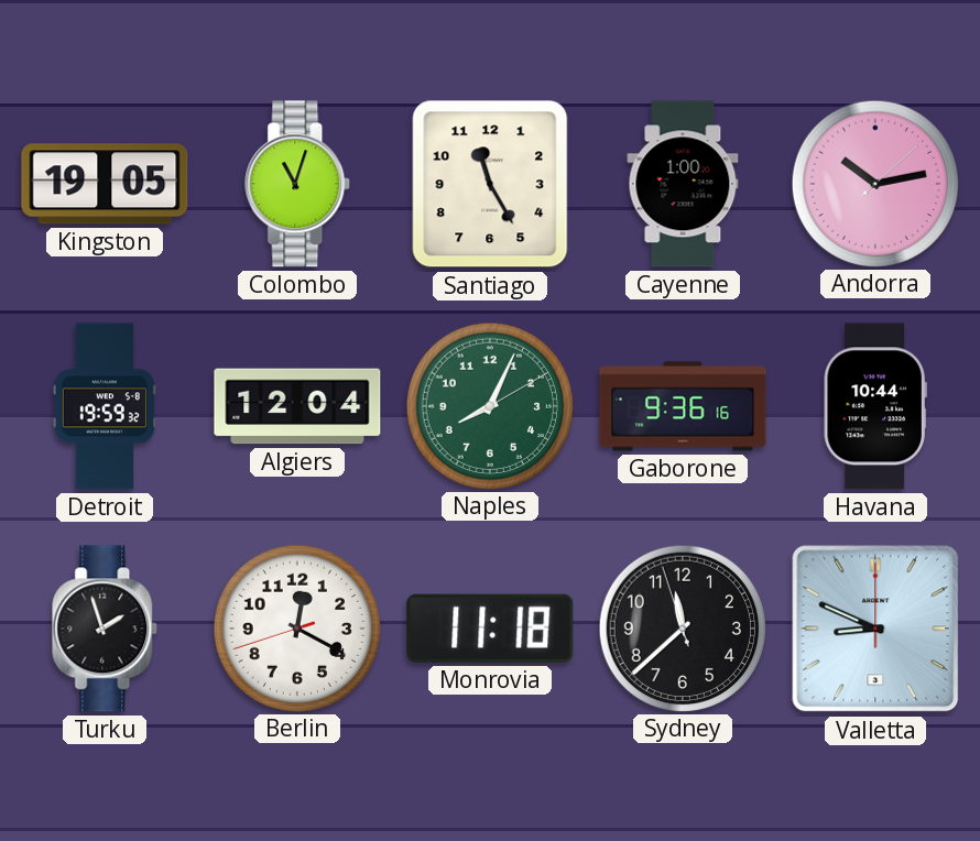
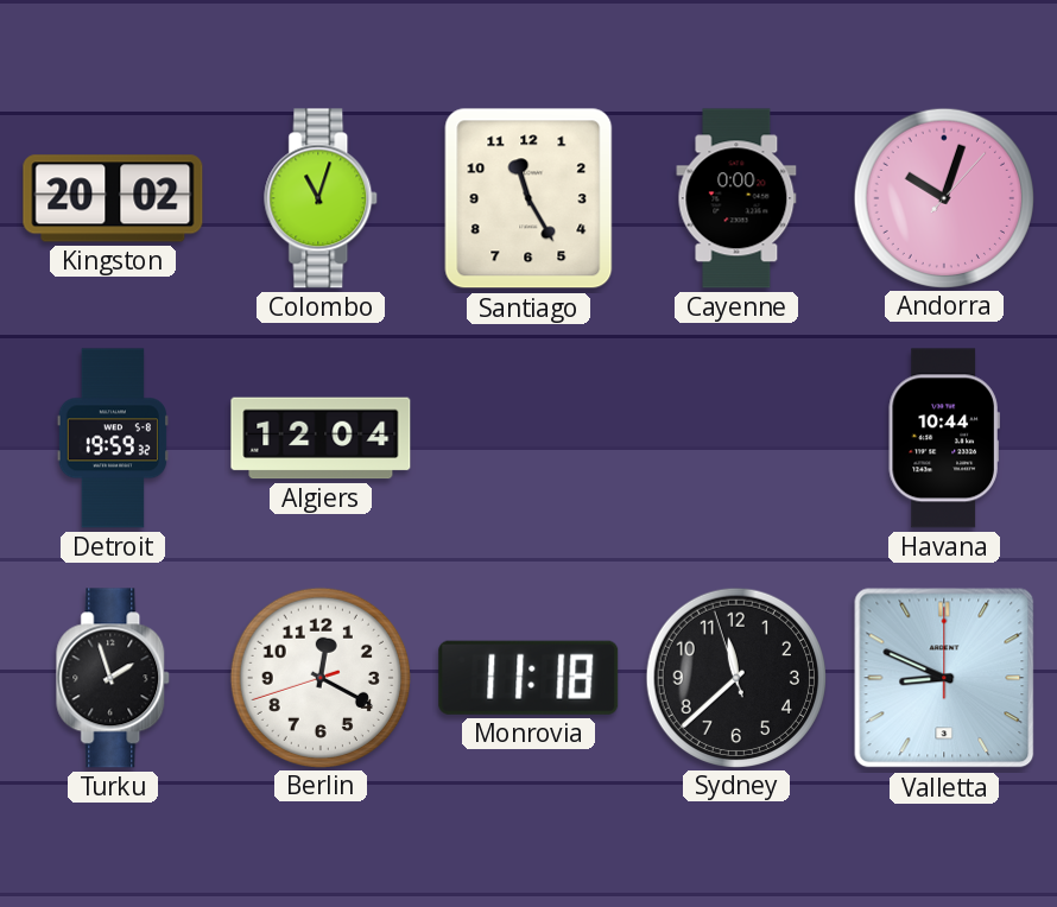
Kingston: 19:05 -> 20:02 (113, 198)
Cayenne: 1:00 -> 0:00 (736, 198)
Andorra: 10:13 -> 10:03 (943, 197)
Naples: 8:04 -> none (489, 405)
Gaborone: 9:36 -> none (683, 406)
